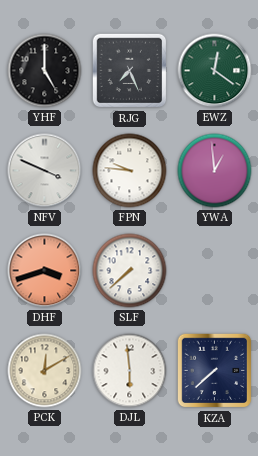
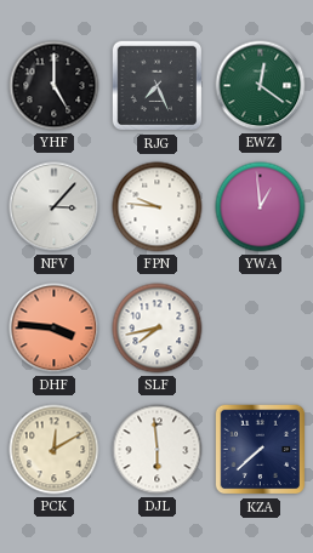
NFV: 3:49 -> 3:07 (55, 207)
DHF: 3:42 -> 3:46 (55, 329)
SLF: 7:38 -> 7:43 (158, 329)
